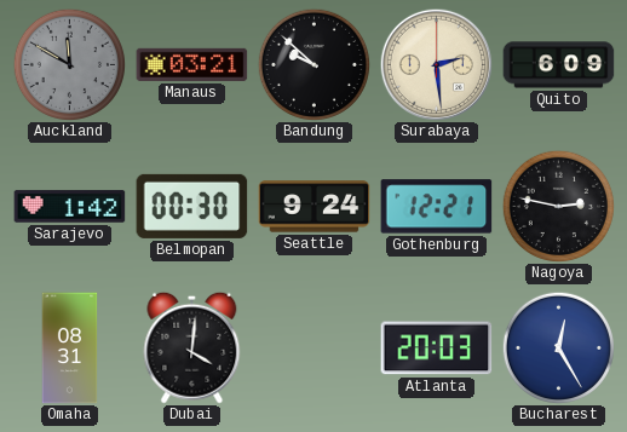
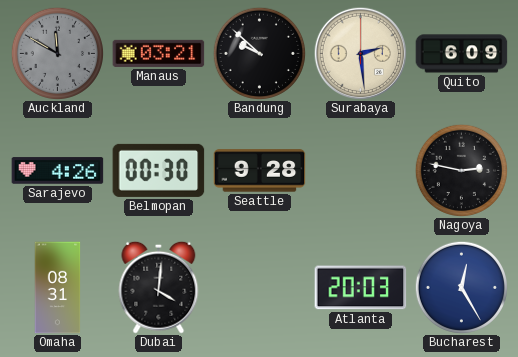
Sarajevo: 1:42 -> 4:26 (58, 171)
Seattle: 9:24 -> 9:28 (260, 171)
Gothenburg: 12:21 -> none (437, 207)
